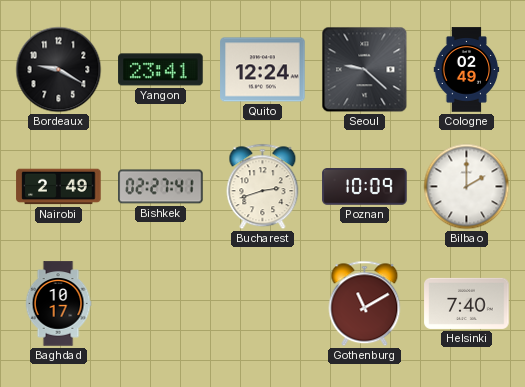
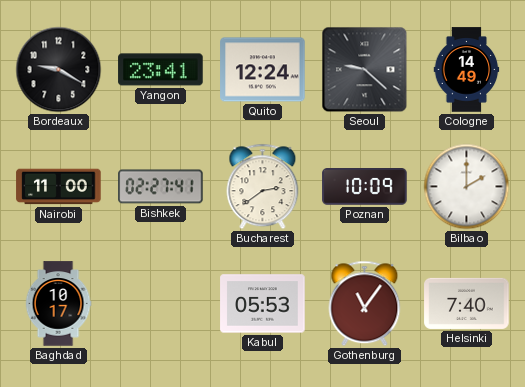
Cologne: 02:49 -> 14:49 (467, 70)
Nairobi: 2:49 -> 11:00 (59, 187)
Bucharest: 2:42 -> 2:39 (263, 187)
Kabul: none -> 05:53 (263, 304)
Gothenburg: 11:10 -> 11:06 (365, 304)
